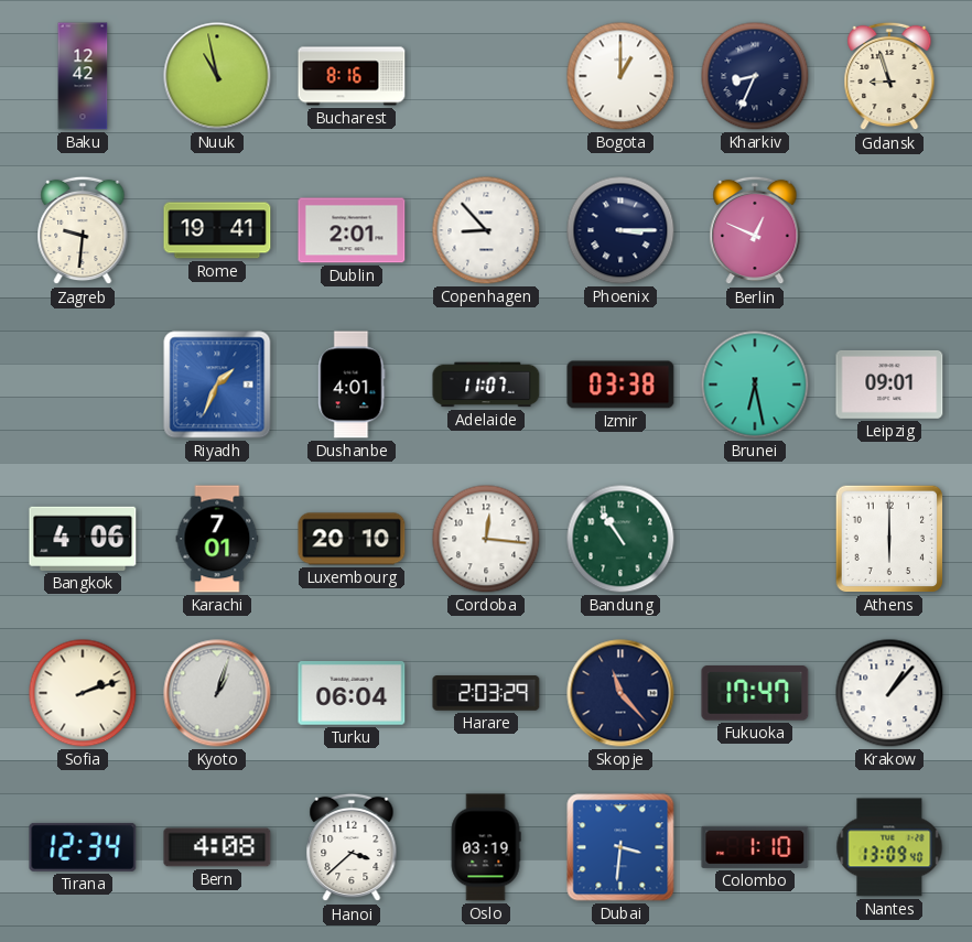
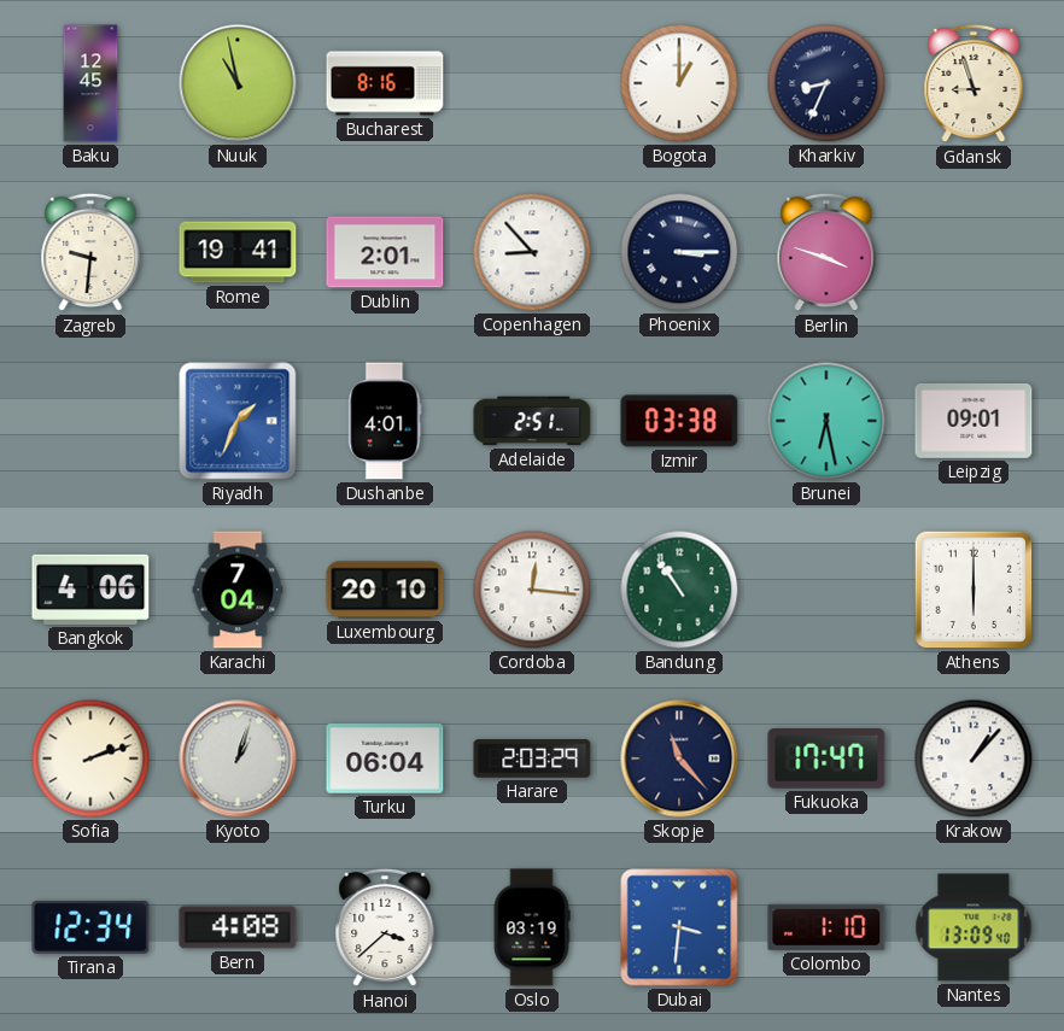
Baku: 12:42 -> 12:45 (90, 83)
Berlin: 12:49 -> 3:48 (826, 252)
Adelaide: 11:07 -> 2:51 (532, 421)
Karachi: 7:01 -> 7:04 (238, 590)
